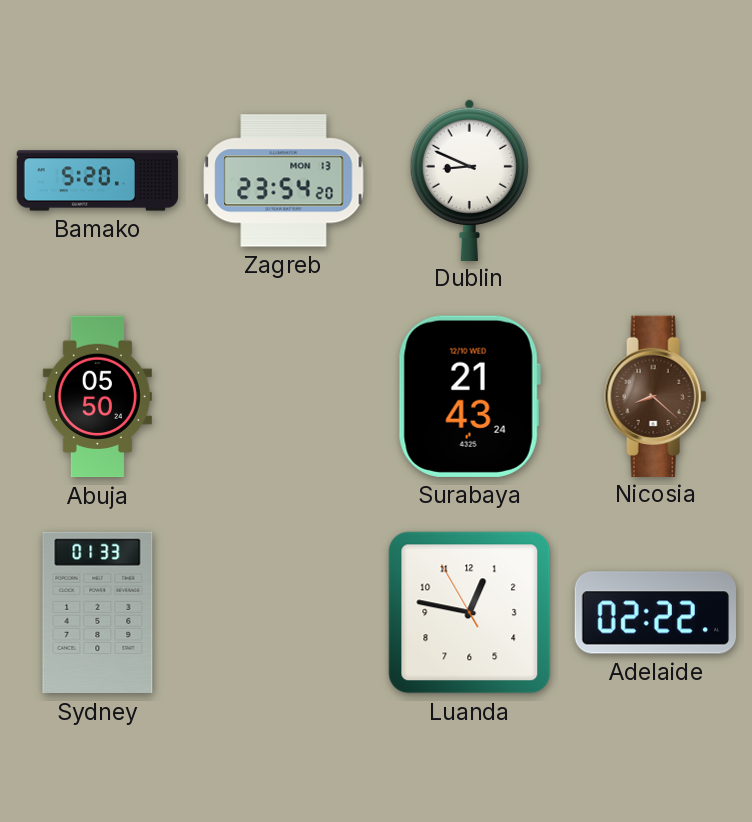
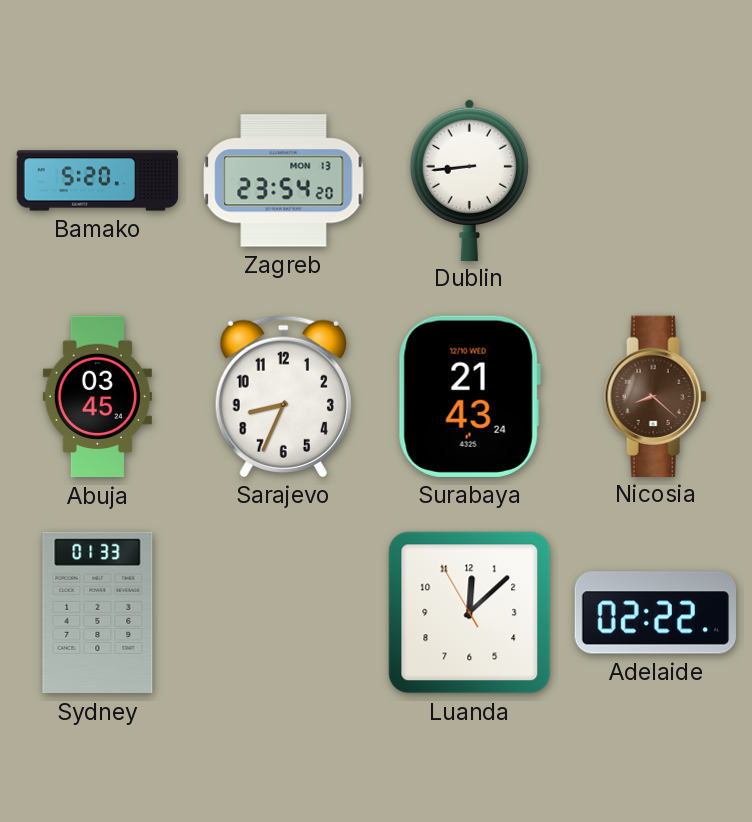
Dublin: 8:49 -> 8:44 (469, 179)
Abuja: 05:50 -> 03:45 (97, 397)
Sarajevo: none -> 8:34 (283, 396)
Luanda: 12:46 -> 12:07 (470, 613)
